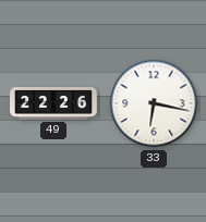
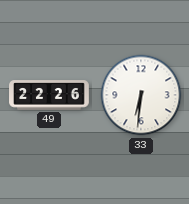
33: 6:17 -> 6:31 (141, 95)
